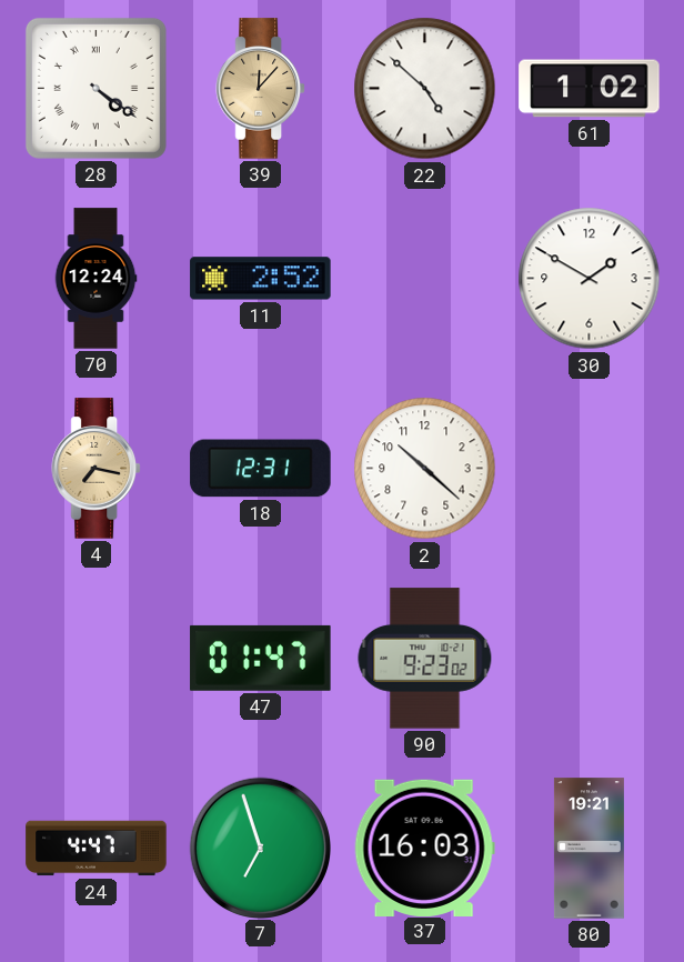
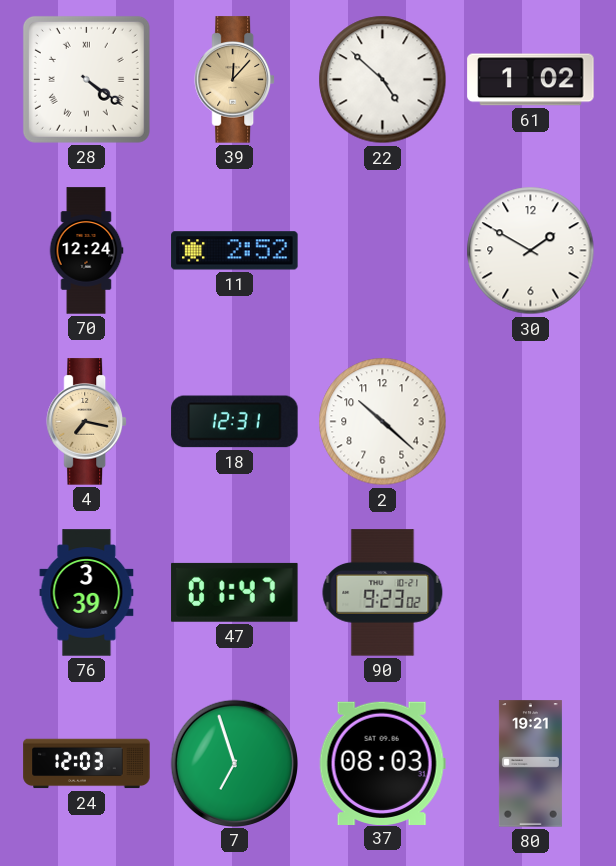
76: none -> 3:39 (87, 593)
24: 4:47 -> 12:03 (87, 764)
37: 16:03 -> 08:03 (382, 763)
